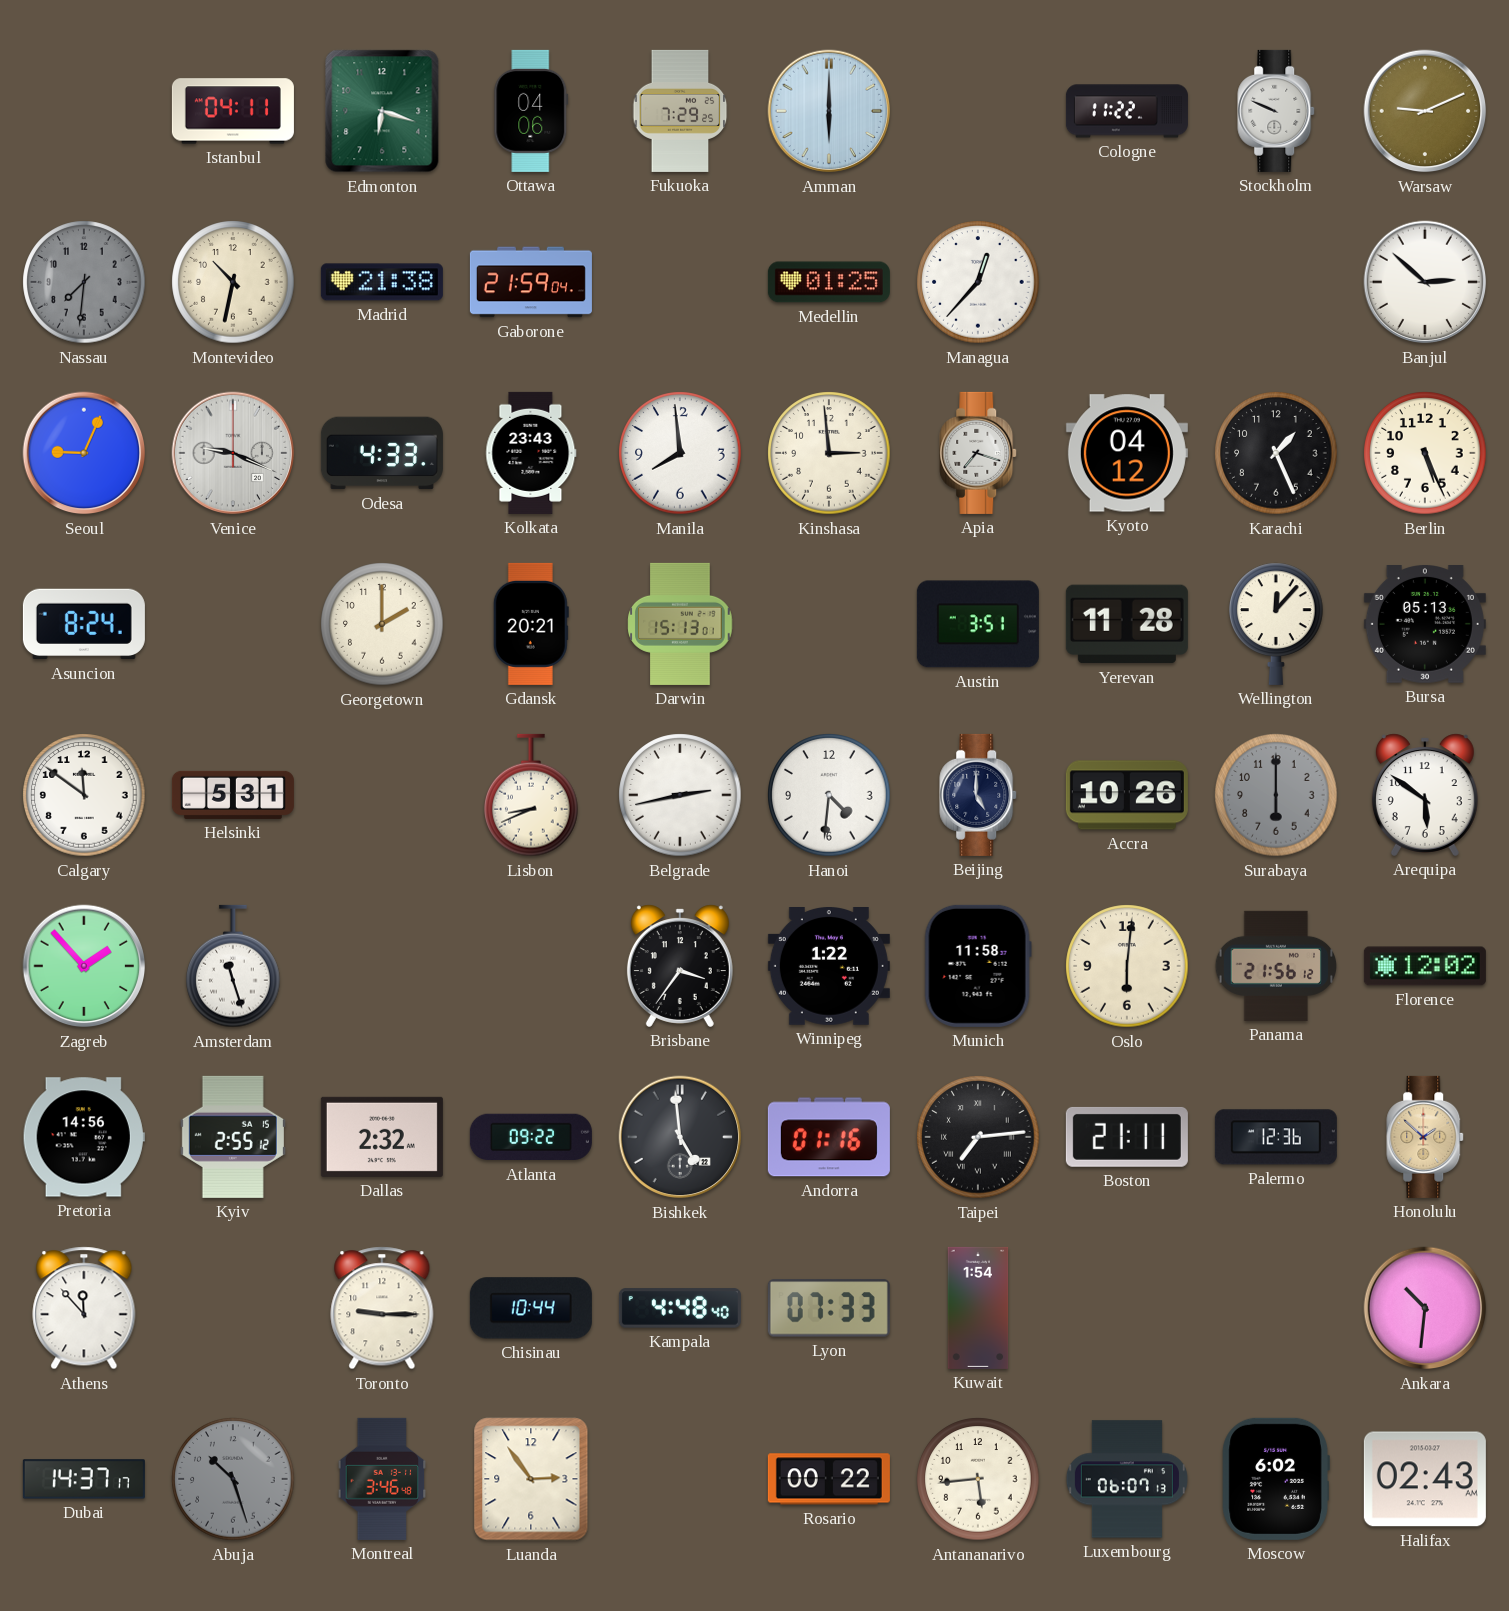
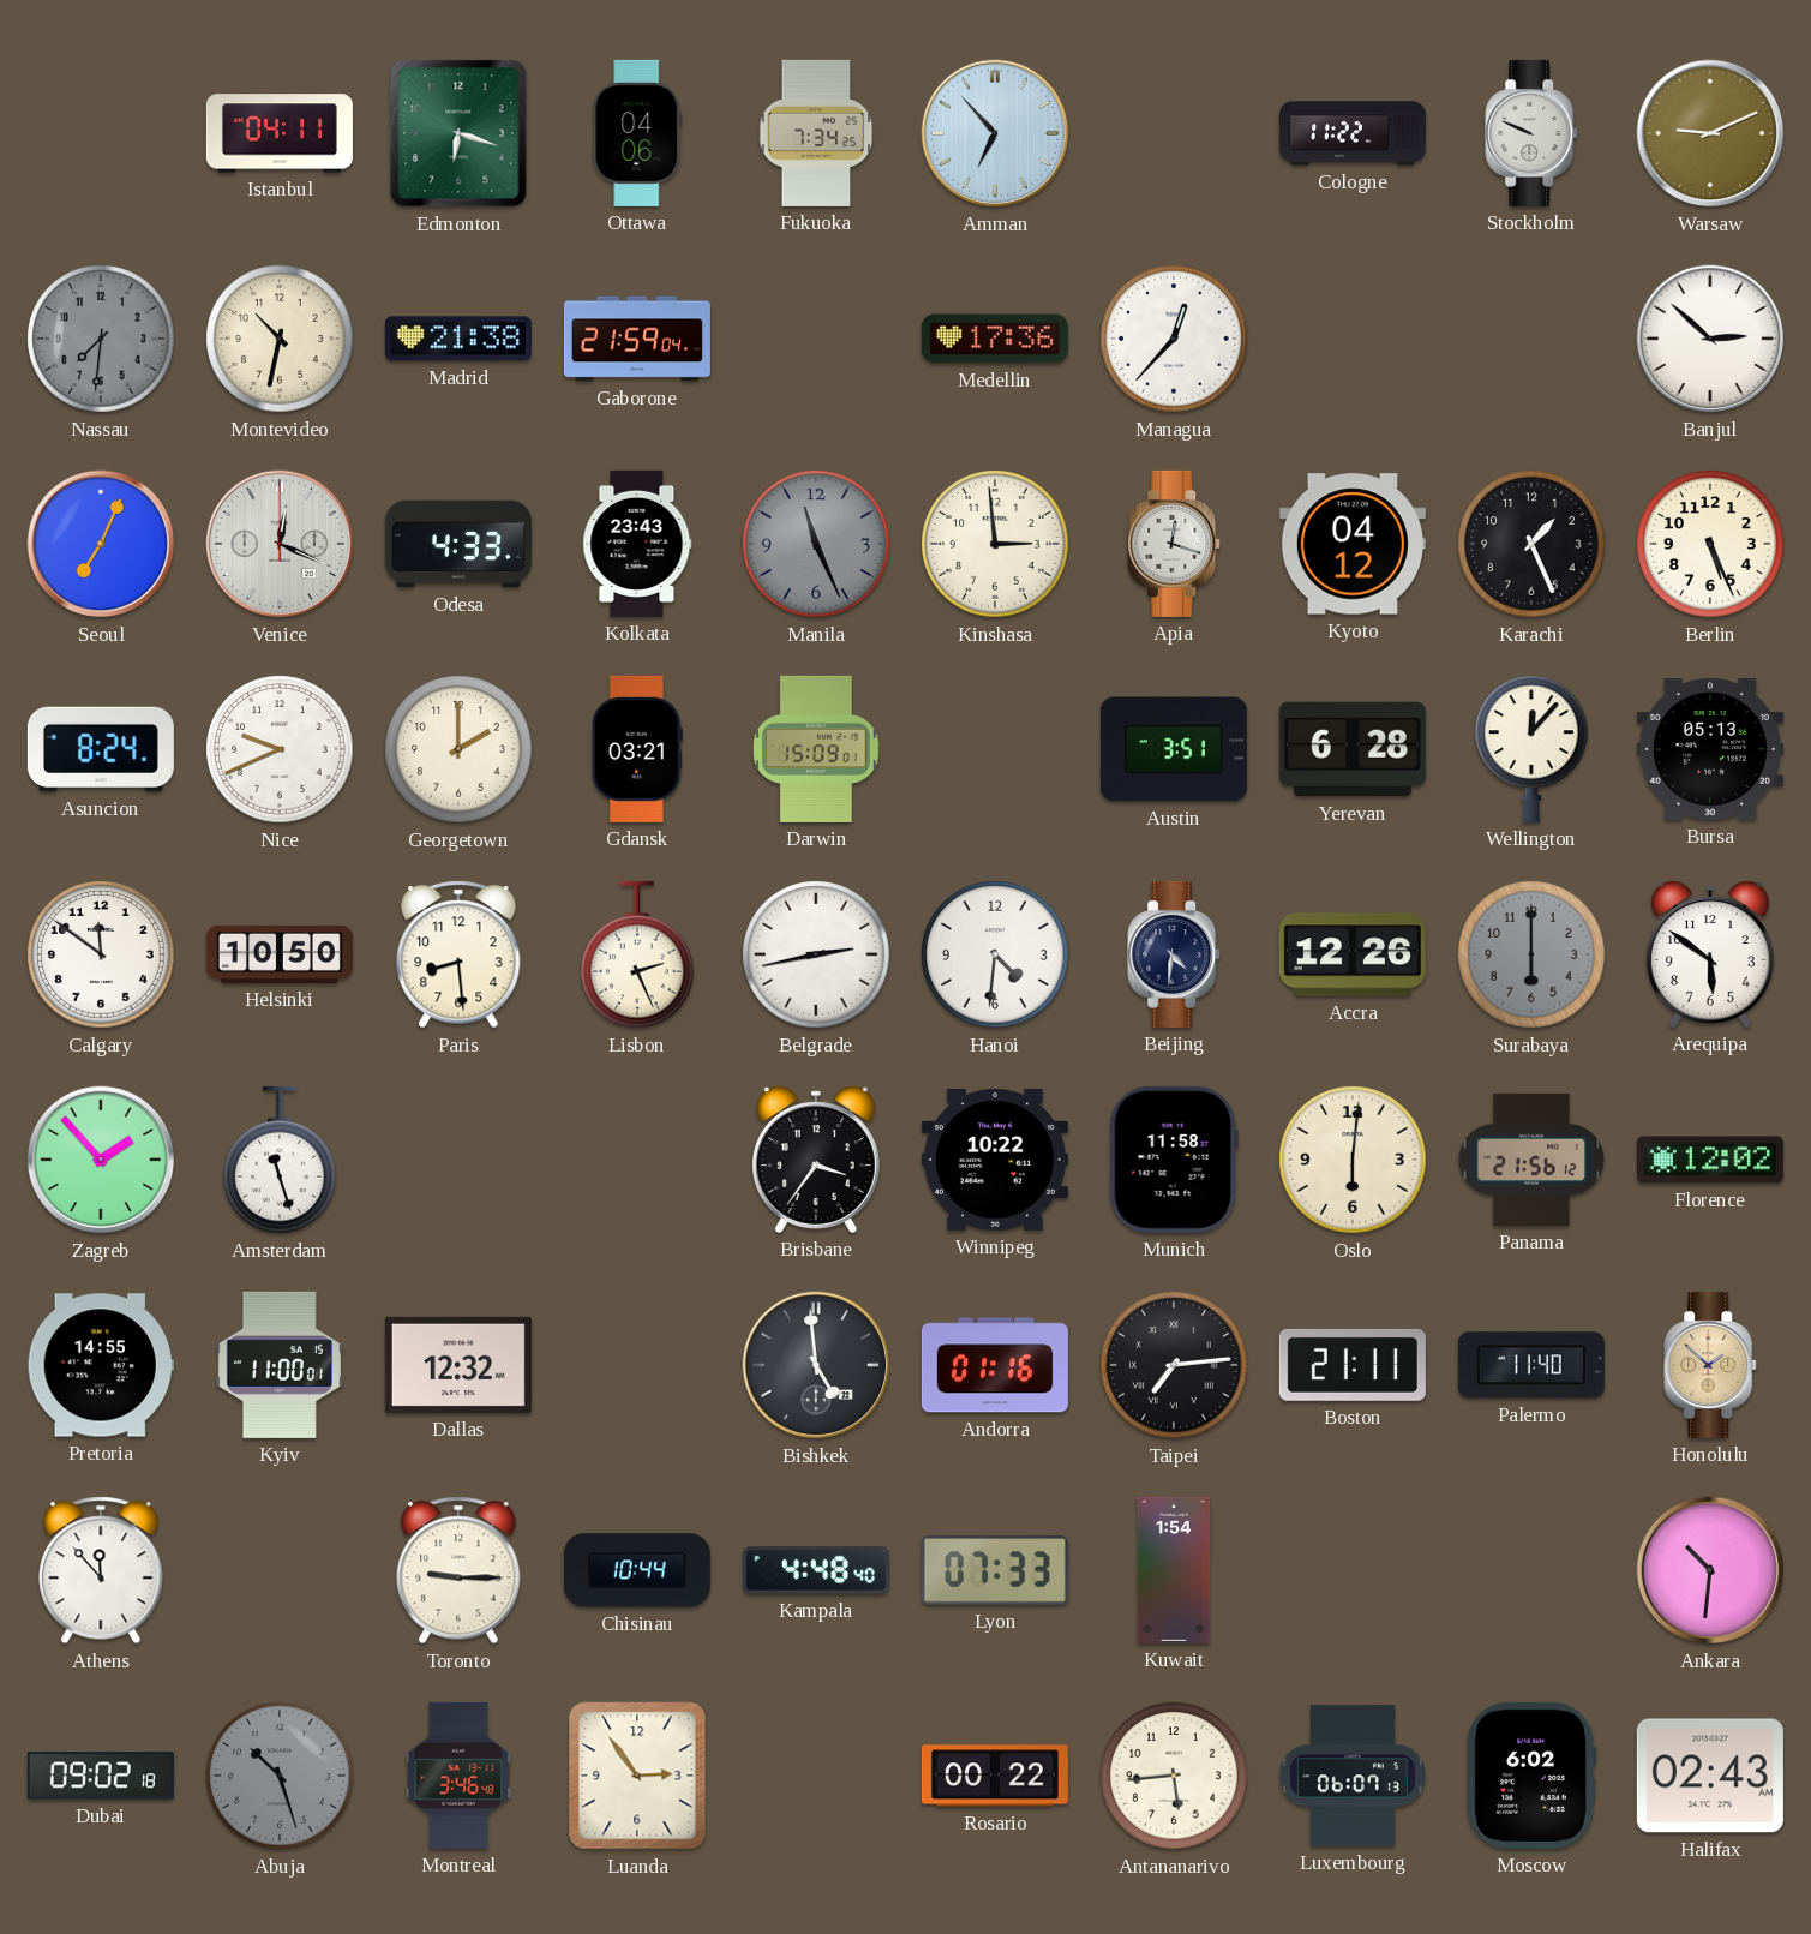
Fukuoka: 7:29 -> 7:34 (816, 133)
Amman: 6:00 -> 6:53 (995, 133)
Medellin: 01:25 -> 17:36 (995, 339)
Seoul: 9:04 -> 7:04 (101, 544)
Venice: 9:19 -> 12:19 (280, 544)
Manila: 7:59 -> 11:26 (816, 544)
Manila dial: white -> grey (816, 544)
Apia: 7:18 -> 12:18 (1175, 544)
Nice: none -> 9:41 (280, 749)
Gdansk: 20:21 -> 03:21 (637, 749)
Darwin: 15:13 -> 15:09 (816, 749)
Yerevan: 11:28 -> 6:28 (1353, 749)
Helsinki: 5:31 -> 10:50 (280, 954)
Paris: none -> 8:29 (458, 954)
Lisbon: 8:41 -> 2:26 (638, 954)
Beijing: 5:00 -> 4:31 (1175, 954)
Accra: 10:26 -> 12:26 (1353, 954)
Winnipeg: 1:22 -> 10:22 (995, 1161)
Pretoria: 14:56 -> 14:55 (101, 1365)
Kyiv: 2:55 -> 11:00 (280, 1365)
Dallas: 2:32 -> 12:32 (458, 1365)
Atlanta: 09:22 -> none (531, 1137)
Palermo: 12:36 -> 11:40 (1531, 1365)
Dubai: 14:37 -> 09:02 (101, 1776)
